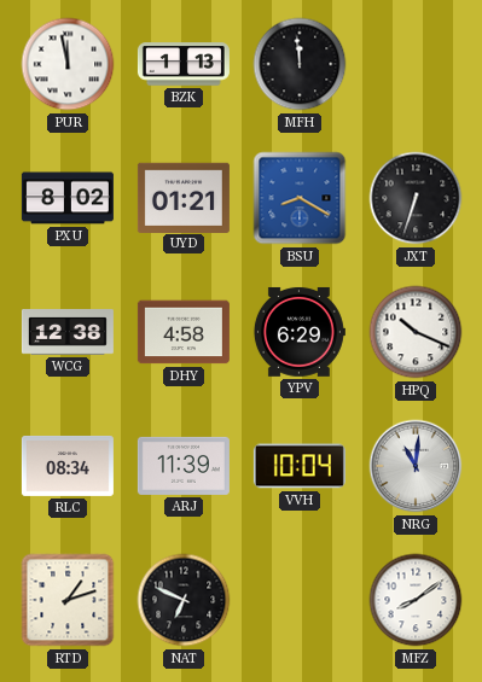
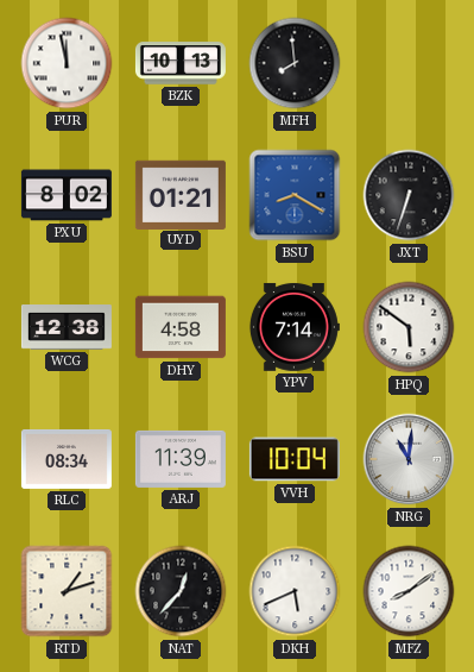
BZK: 1:13 -> 10:13 (181, 63)
MFH: 11:59 -> 7:59 (295, 63)
YPV: 6:29 -> 7:14 (293, 327)
HPQ: 10:19 -> 5:51 (409, 327)
NAT: 6:49 -> 12:37 (181, 591)
DKH: none -> 5:41 (295, 591)
